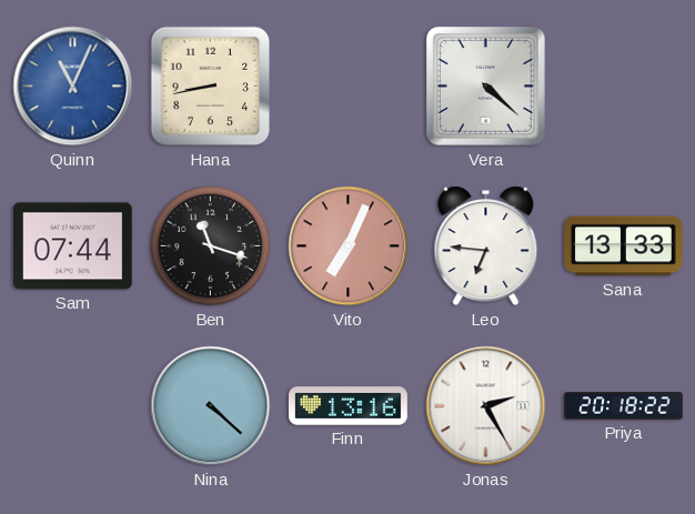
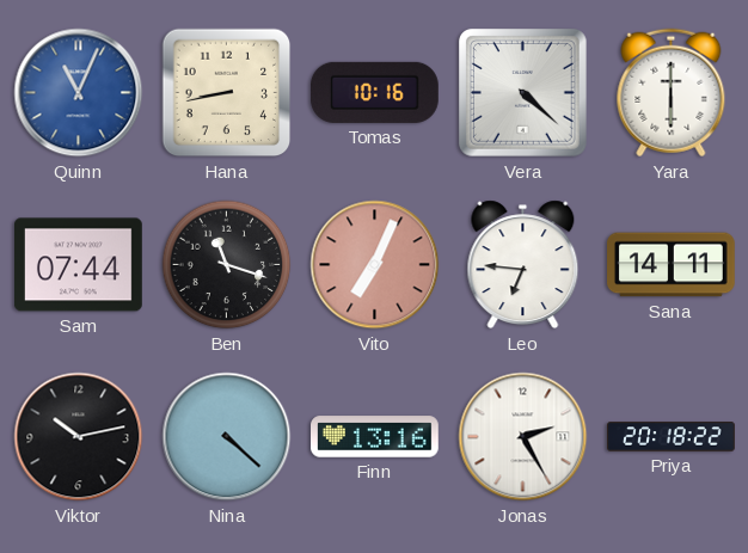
Tomas: none -> 10:16 (374, 92)
Yara: none -> 6:00 (672, 93)
Sana: 13:33 -> 14:11 (672, 265)
Viktor: none -> 10:13 (79, 437)
